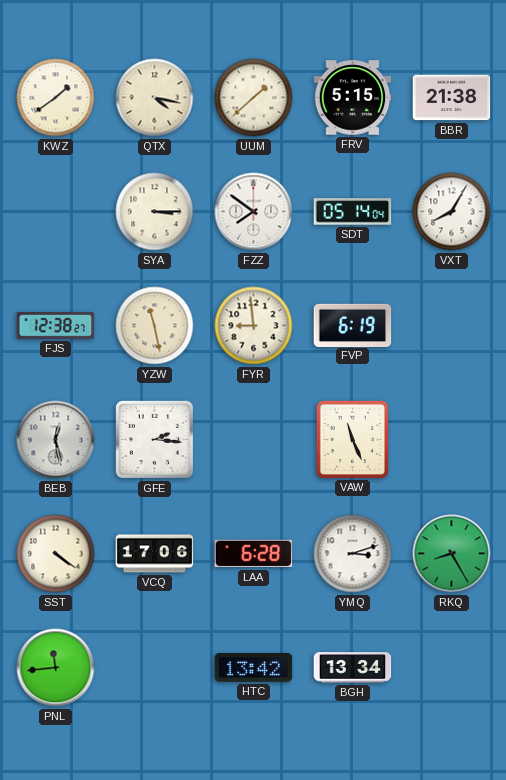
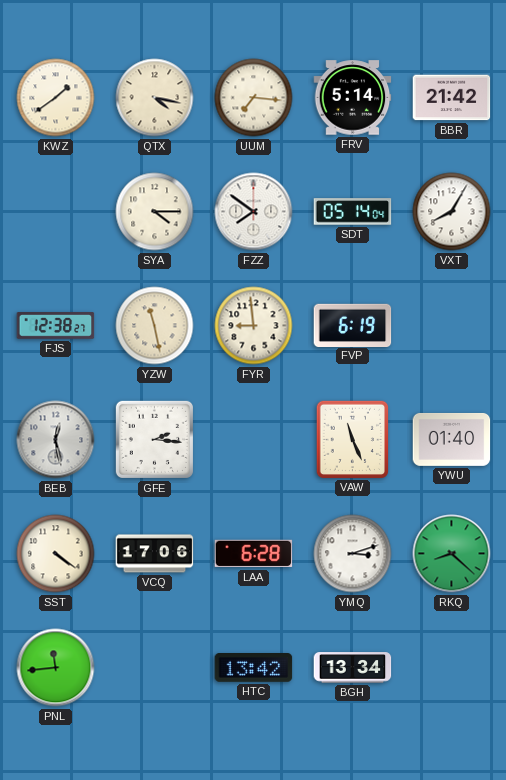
UUM: 1:38 -> 7:16 (254, 98)
FRV: 5:15 -> 5:14 (353, 98)
BBR: 21:38 -> 21:42 (452, 98)
SYA: 3:15 -> 4:15 (155, 212)
YWU: none -> 01:40 (452, 439)
RKQ: 8:25 -> 8:22 (452, 554)
